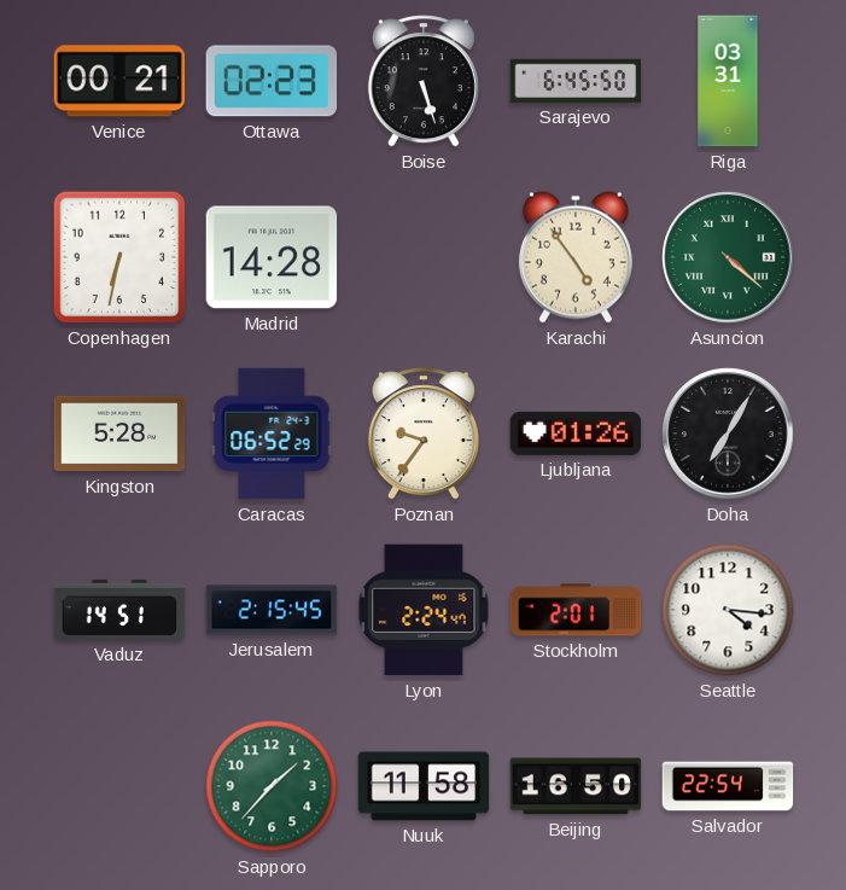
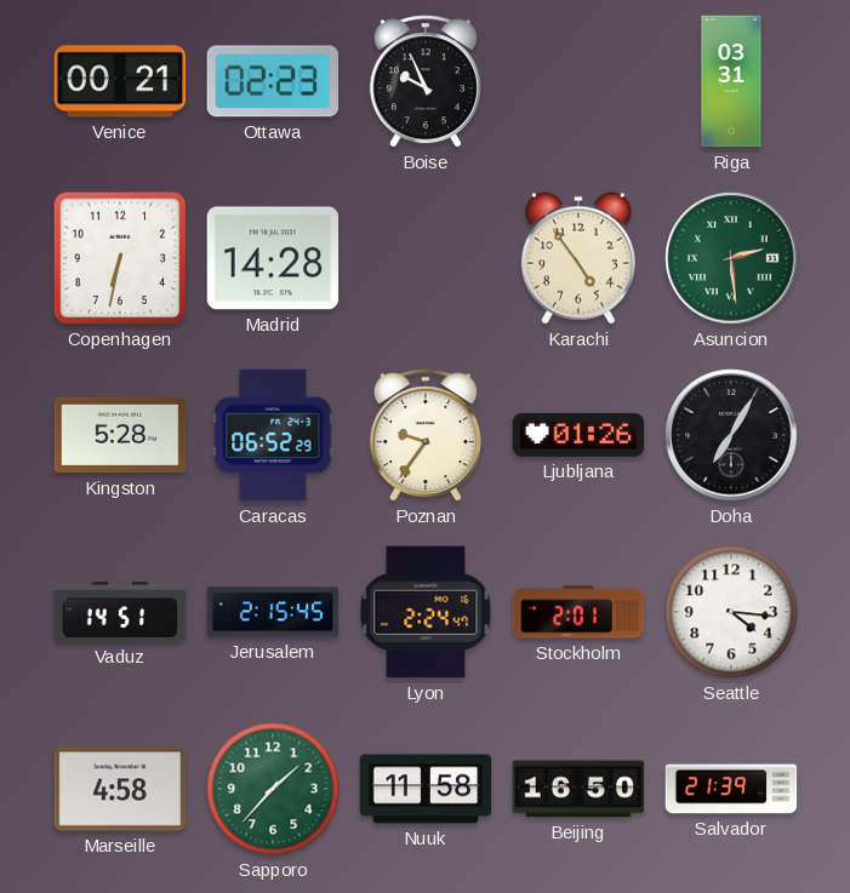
Boise: 5:27 -> 9:56 (426, 81)
Sarajevo: 6:45 -> none (576, 81)
Asuncion: 4:22 -> 2:29 (731, 258)
Marseille: none -> 4:58 (120, 789)
Salvador: 22:54 -> 21:39 (731, 789)
